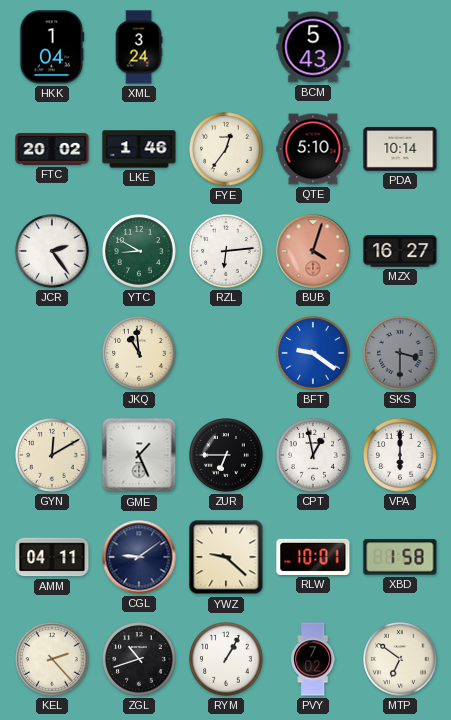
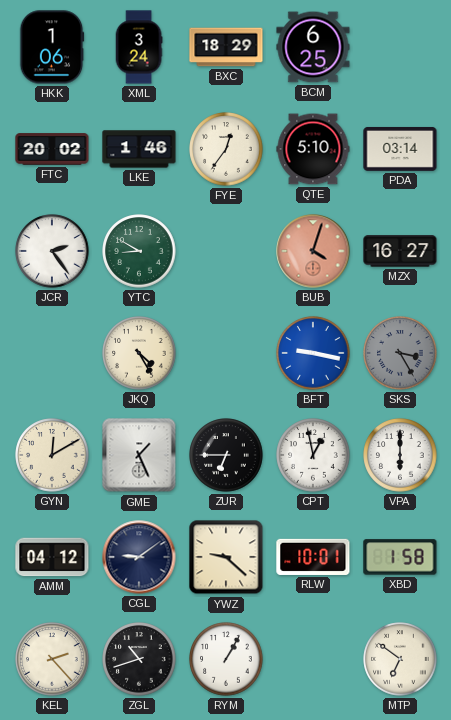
HKK: 1:04 -> 1:06 (52, 47)
BXC: none -> 18:29 (226, 47)
BCM: 5:43 -> 6:25 (313, 47)
PDA: 10:14 -> 03:14 (400, 149)
RZL: 6:14 -> none (226, 251)
JKQ: 10:59 -> 4:25 (139, 353)
BFT: 9:21 -> 9:17 (313, 353)
SKS: 3:30 -> 3:25 (400, 353)
AMM: 04:11 -> 04:12 (52, 557)
PVY: 7:02 -> none (313, 659)
